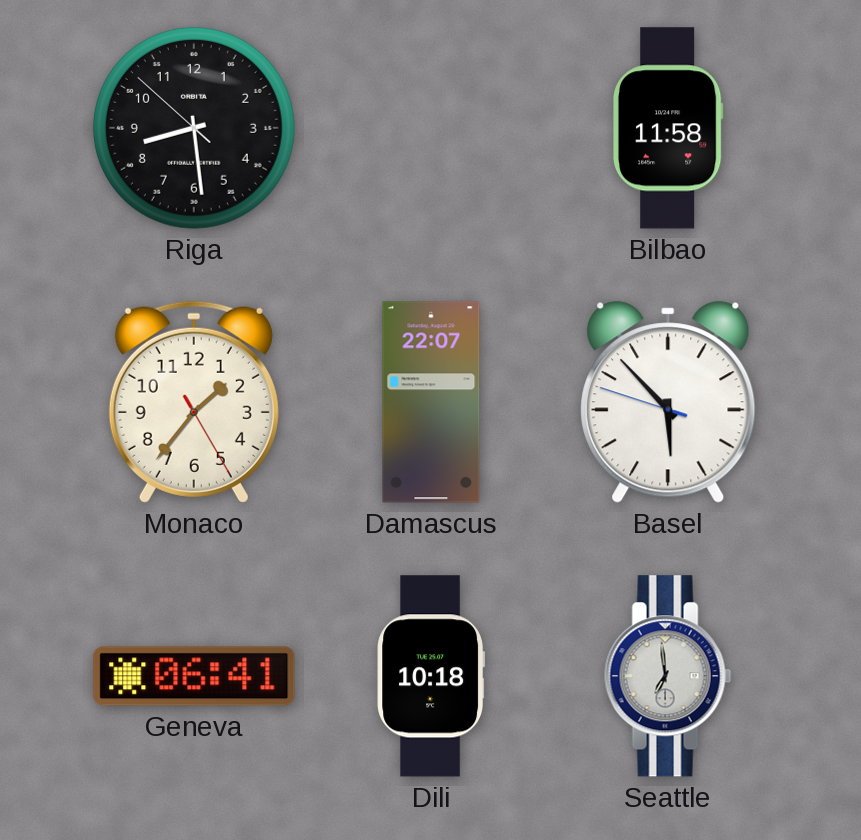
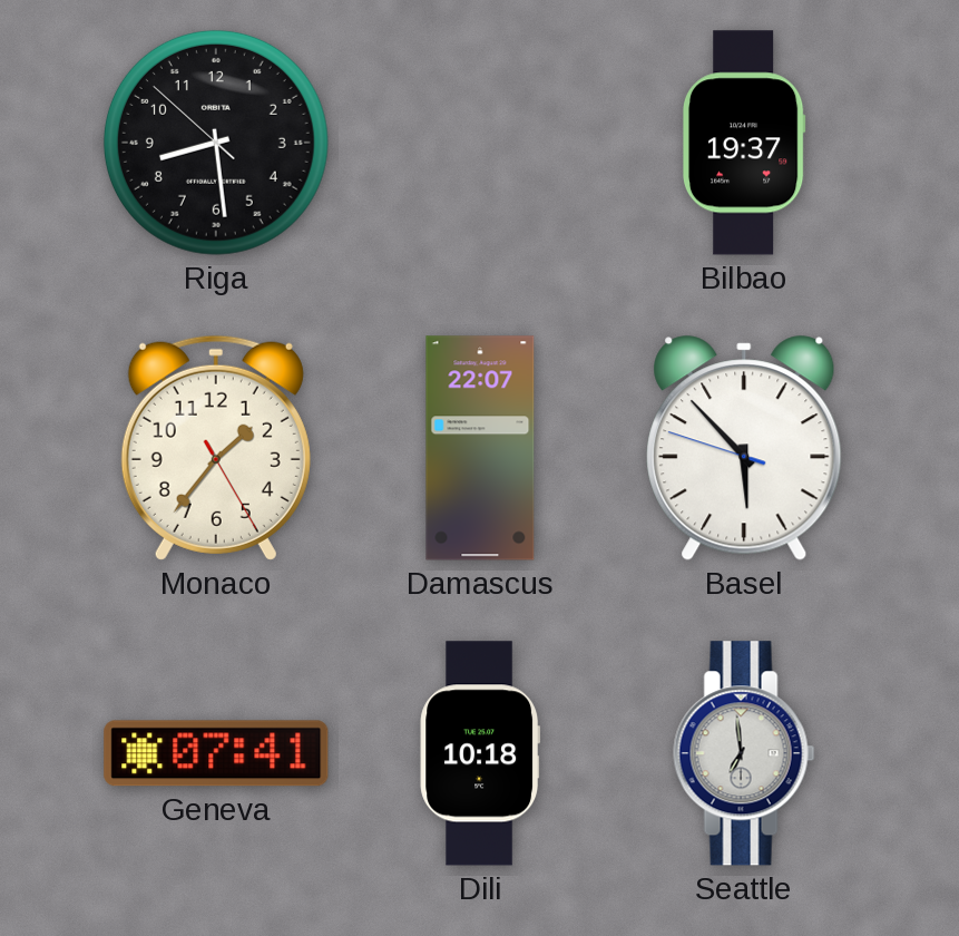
Bilbao: 11:58 -> 19:37 (744, 143)
Geneva: 06:41 -> 07:41 (216, 753)
